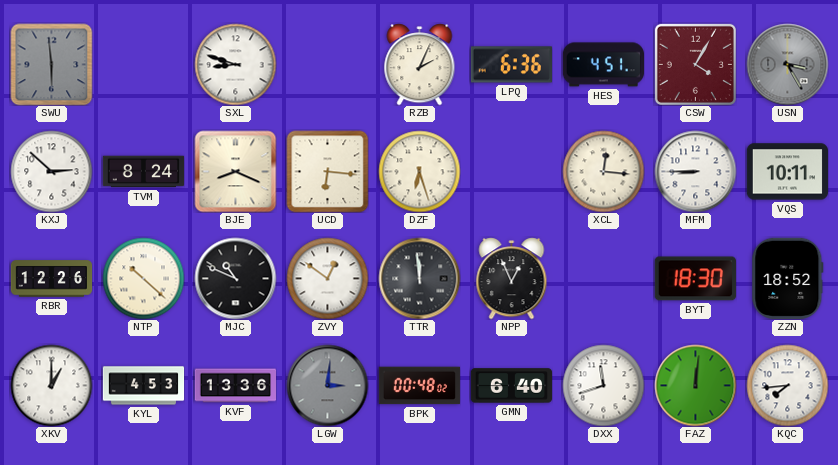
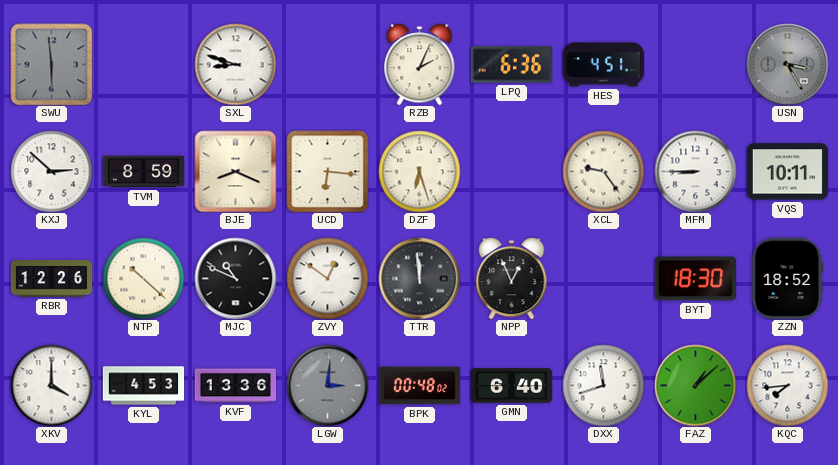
CSW: 4:05 -> none (695, 64)
TVM: 8:24 -> 8:59 (143, 172)
XCL: 12:16 -> 9:24 (603, 171)
XKV: 1:00 -> 4:00 (51, 385)
FAZ: 12:01 -> 1:08 (695, 385)
